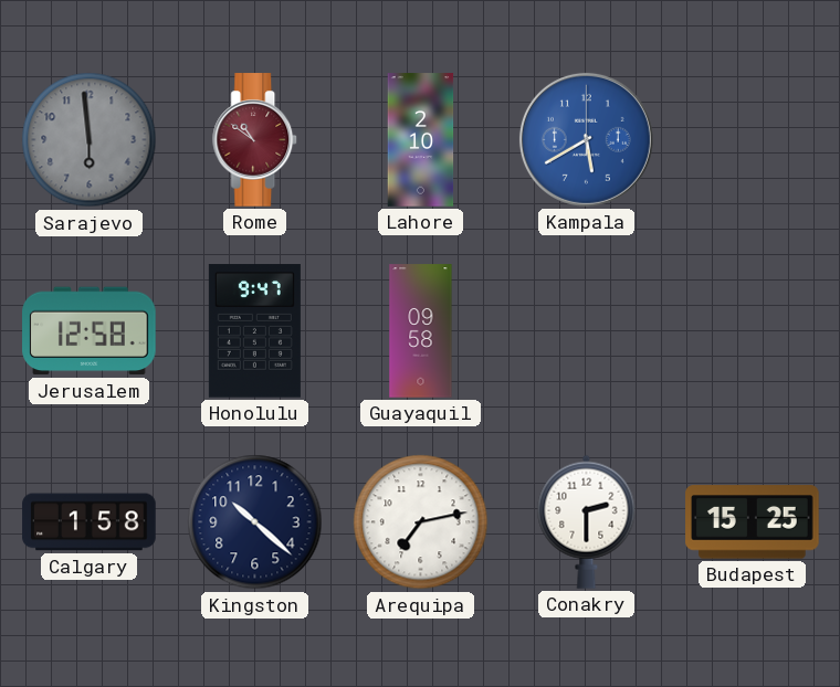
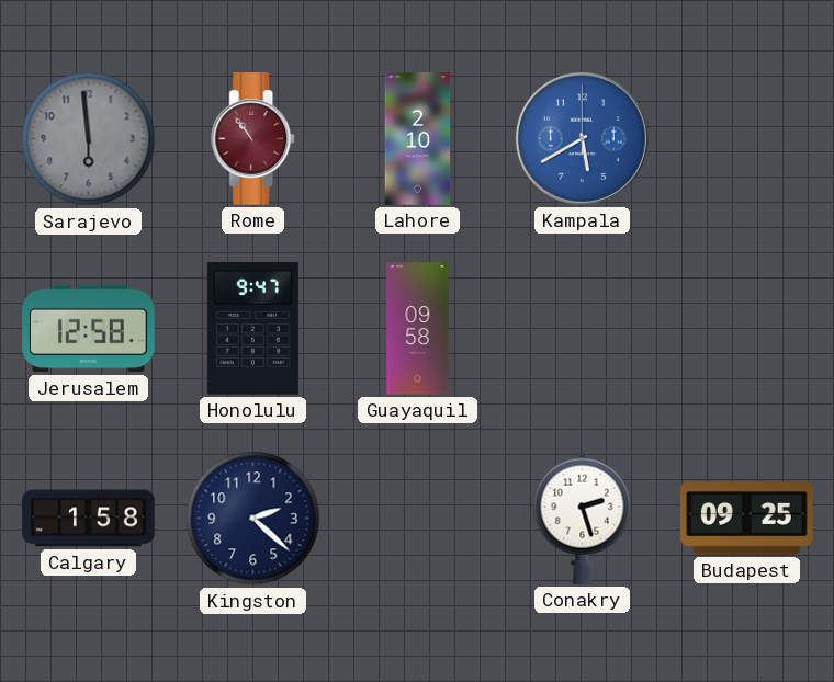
Rome: 10:51 -> 10:54 (253, 139)
Kingston: 10:22 -> 2:22 (253, 519)
Arequipa: 7:13 -> none (421, 522)
Conakry: 2:30 -> 2:27 (583, 518)
Budapest: 15:25 -> 09:25 (747, 519)
